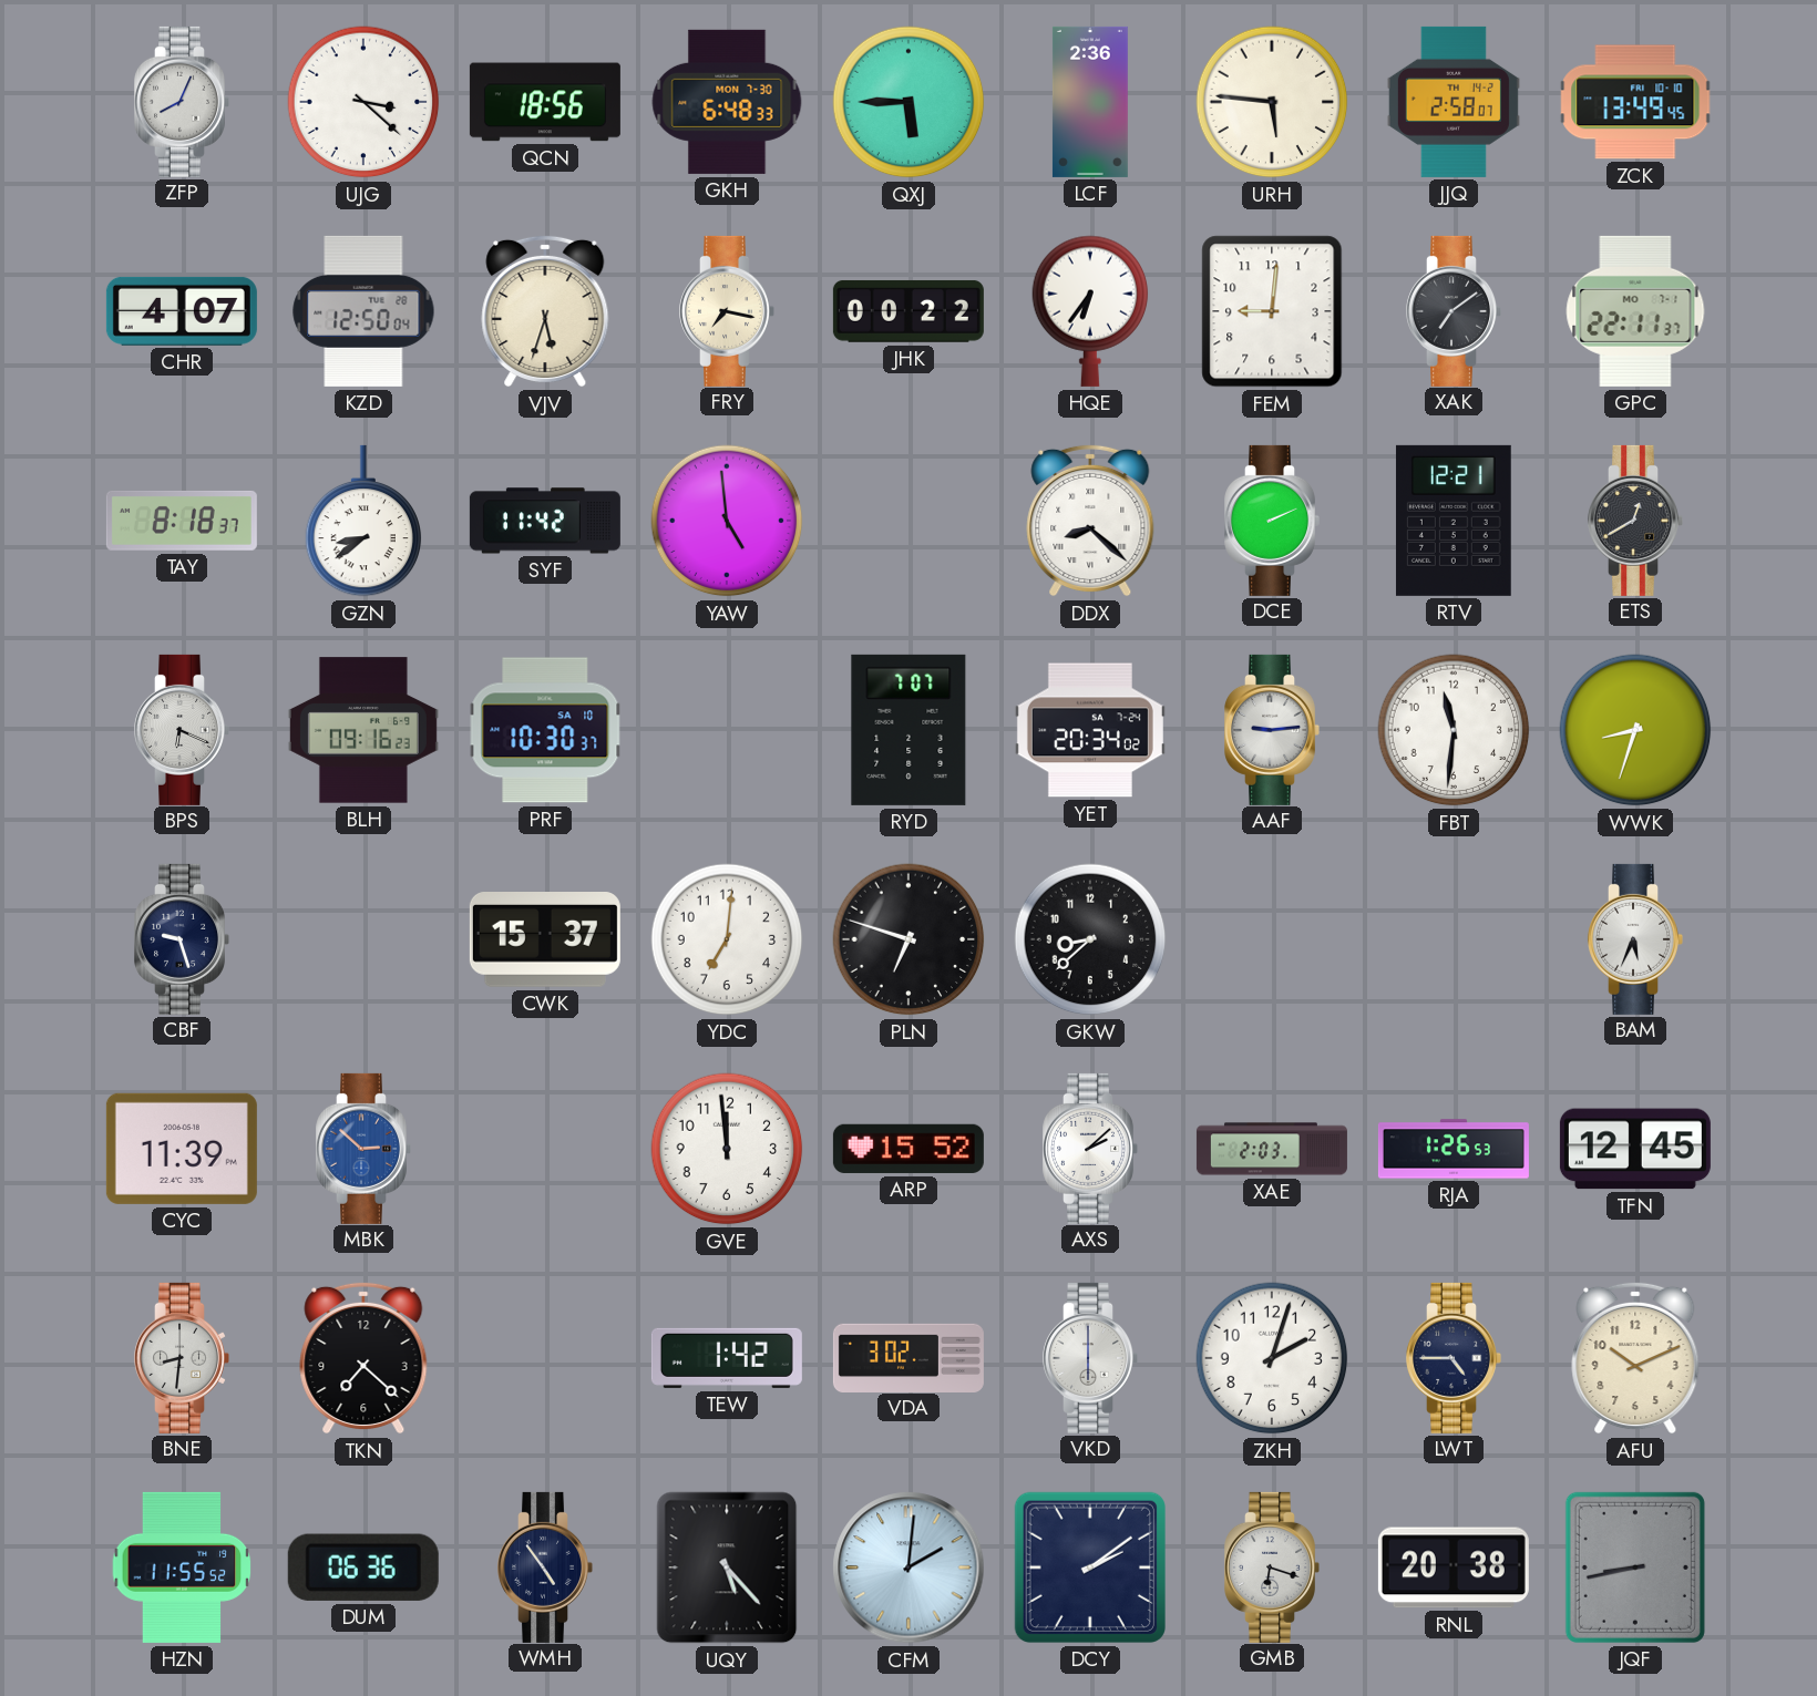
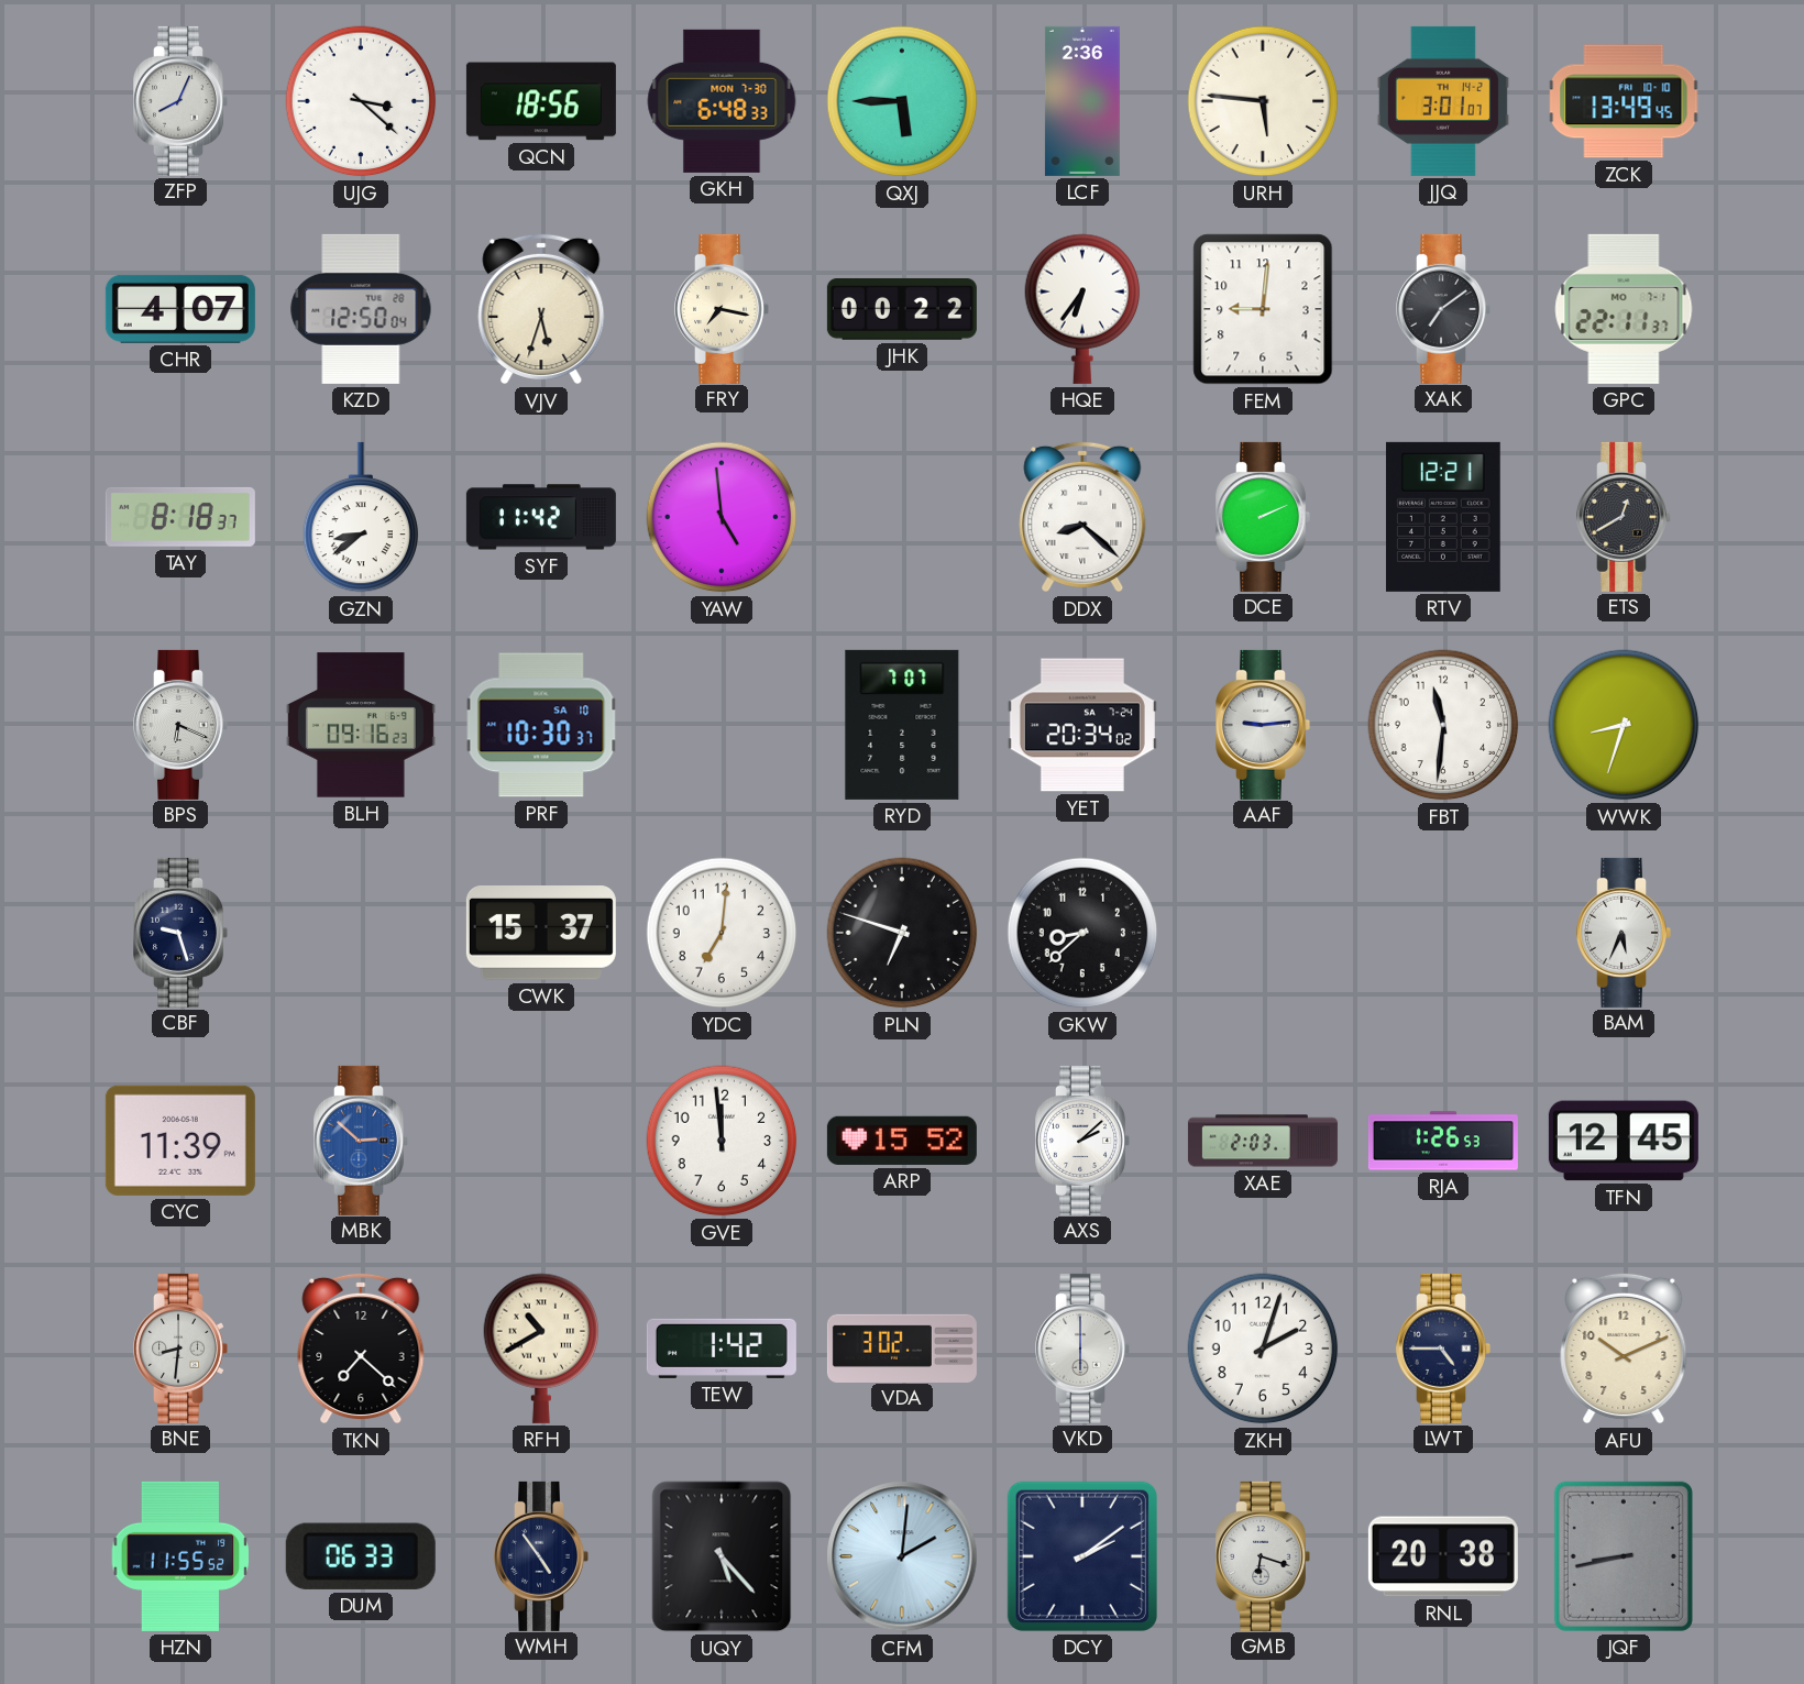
JJQ: 2:58 -> 3:01 (1443, 101)
RFH: none -> 10:40 (541, 1349)
DUM: 06:36 -> 06:33 (361, 1556)
